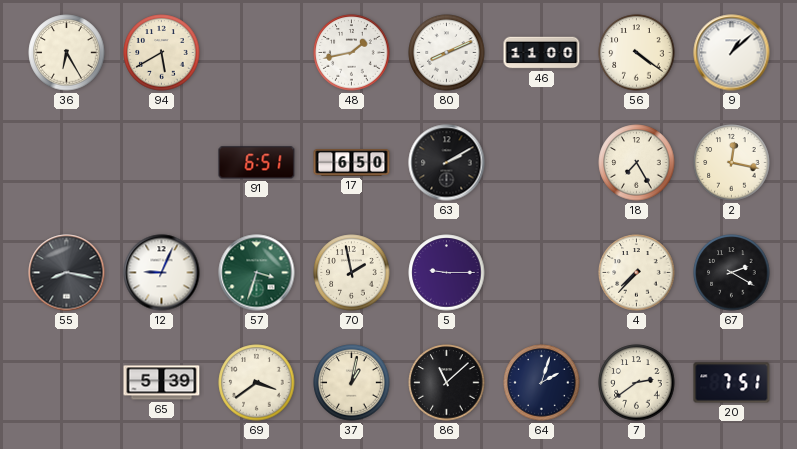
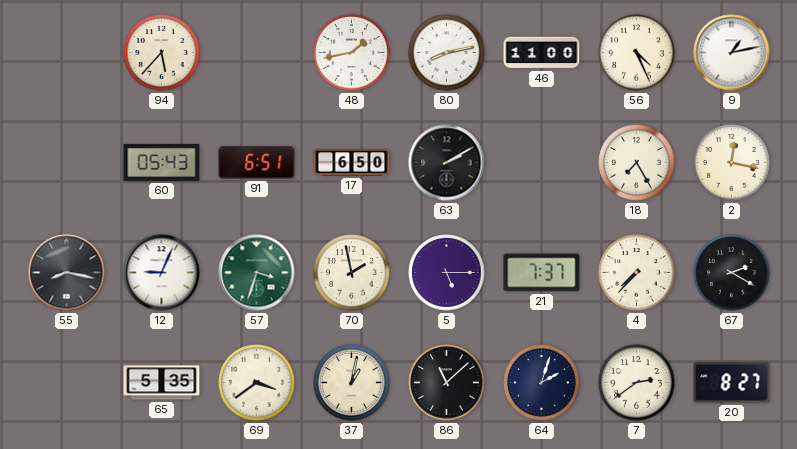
36: 6:25 -> none (67, 53)
94: 5:40 -> 5:37 (162, 53)
80: 8:11 -> 8:13 (447, 53)
56: 4:21 -> 4:26 (637, 53)
9: 1:08 -> 1:13 (732, 53)
60: none -> 05:43 (162, 162)
5: 9:15 -> 5:15 (447, 273)
21: none -> 7:37 (542, 273)
65: 5:39 -> 5:35 (162, 383)
20: 7:51 -> 8:27 (732, 383)
